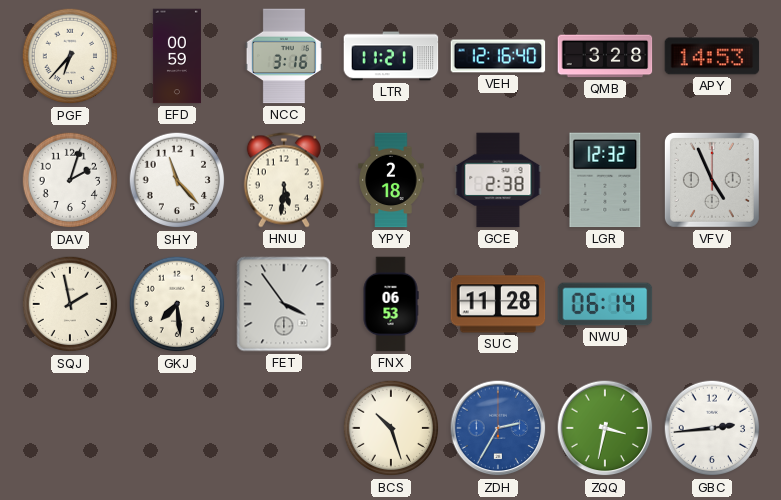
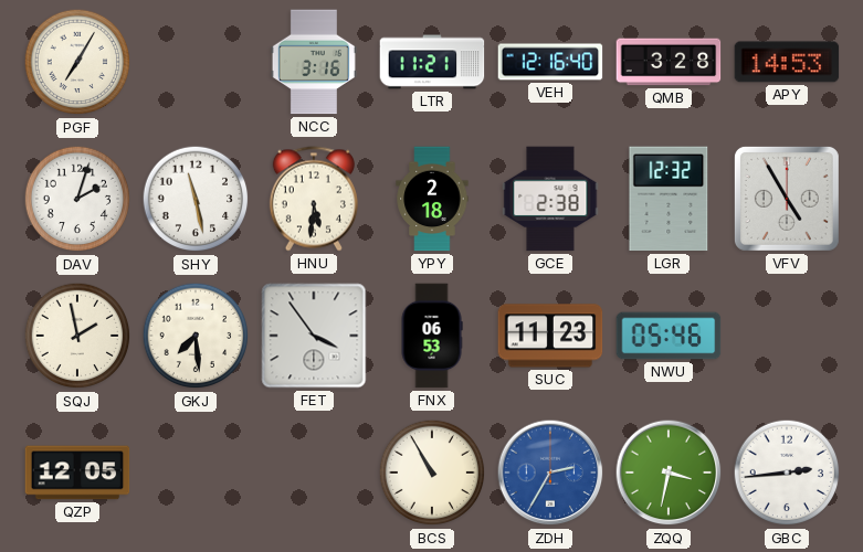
PGF: 6:37 -> 7:05 (77, 62)
EFD: 00:59 -> none (177, 56)
SHY: 11:23 -> 11:28 (196, 199)
VFV: 4:56 -> 4:55 (787, 199)
SUC: 11:28 -> 11:23 (550, 336)
NWU: 06:14 -> 05:46 (669, 336)
QZP: none -> 12:05 (77, 473)
BCS: 10:27 -> 10:55 (432, 473)
